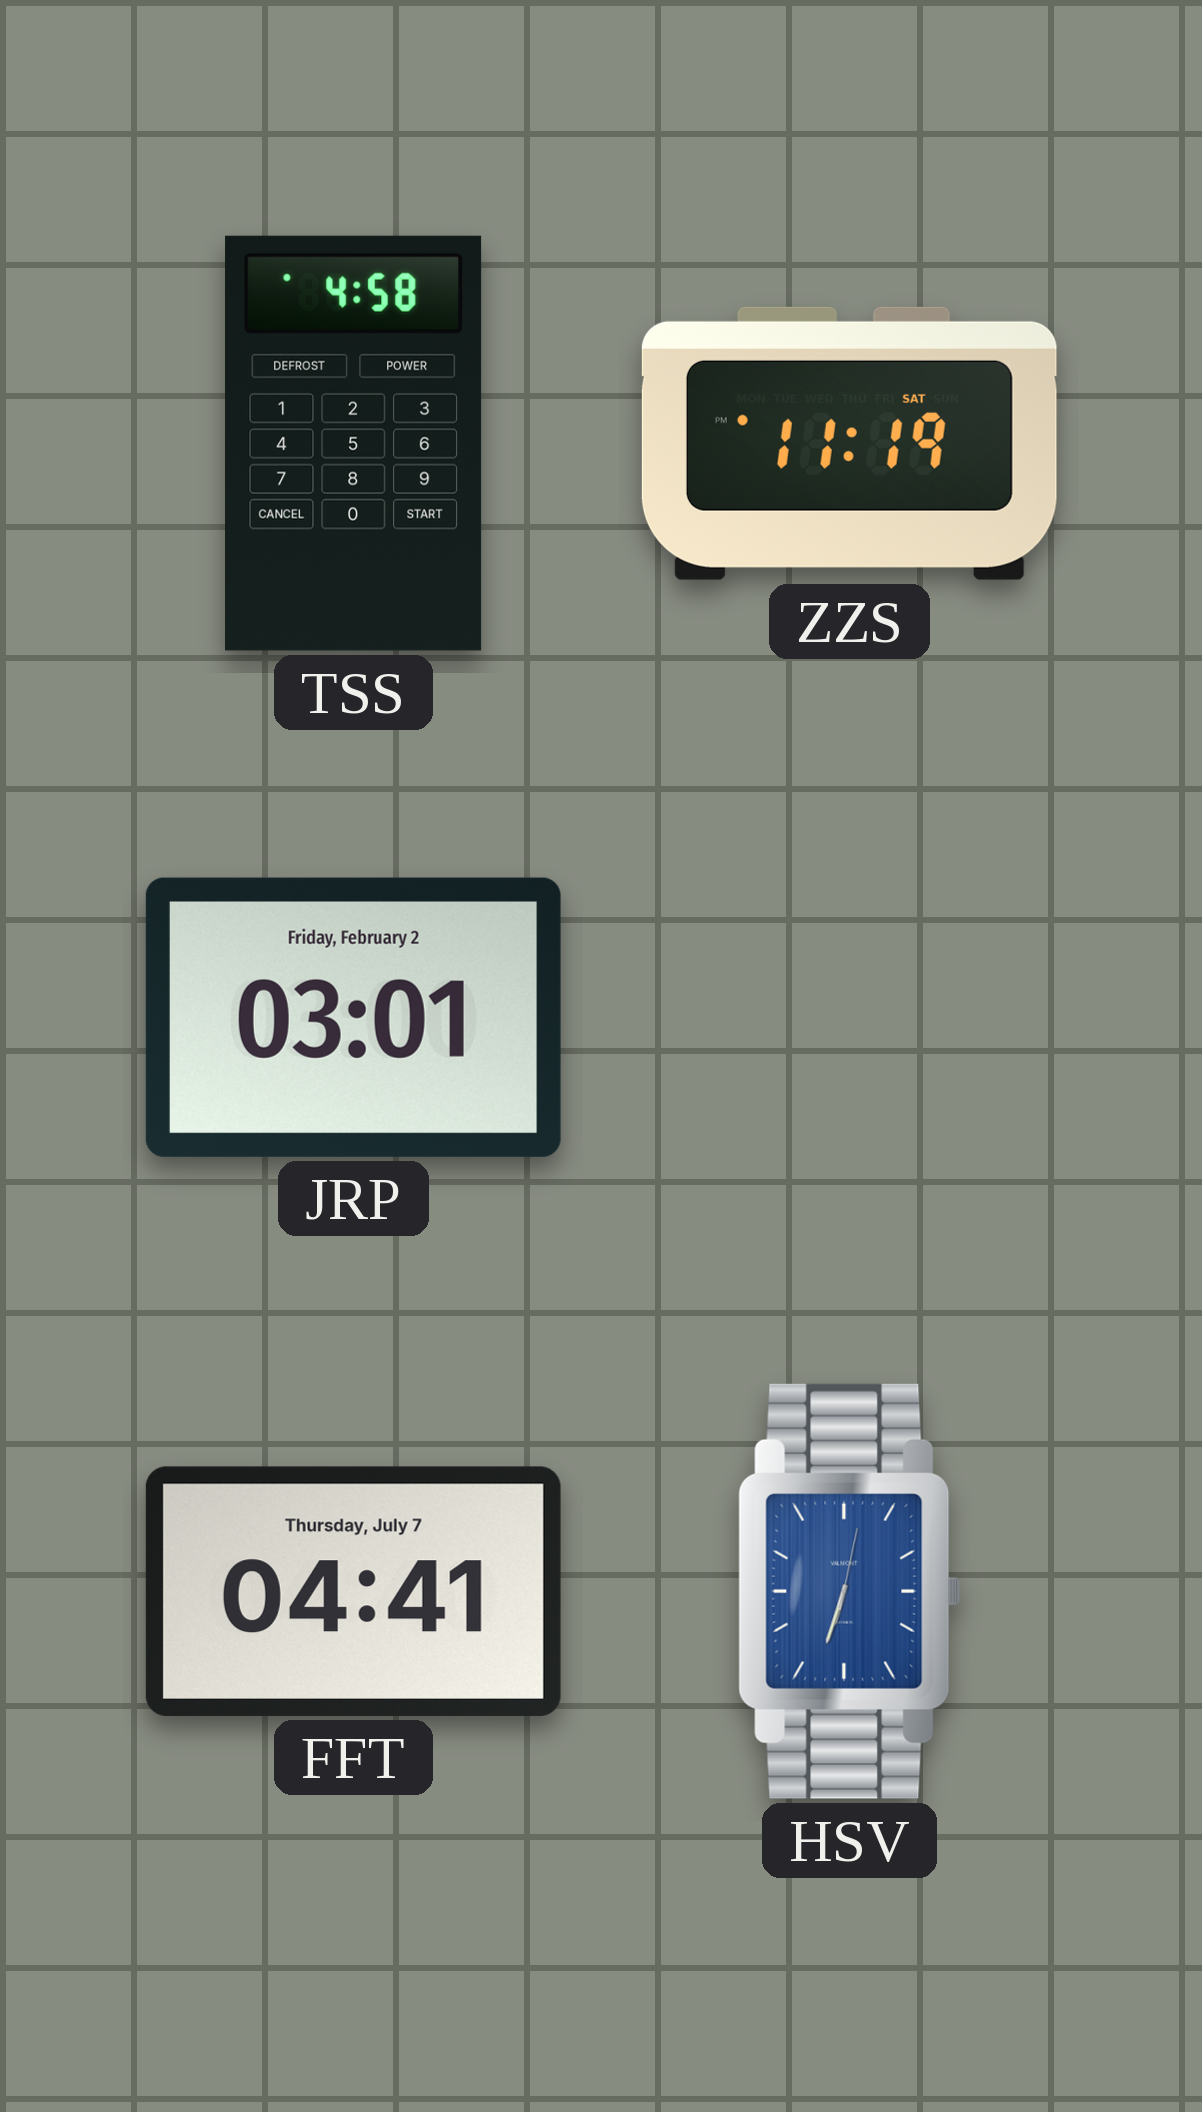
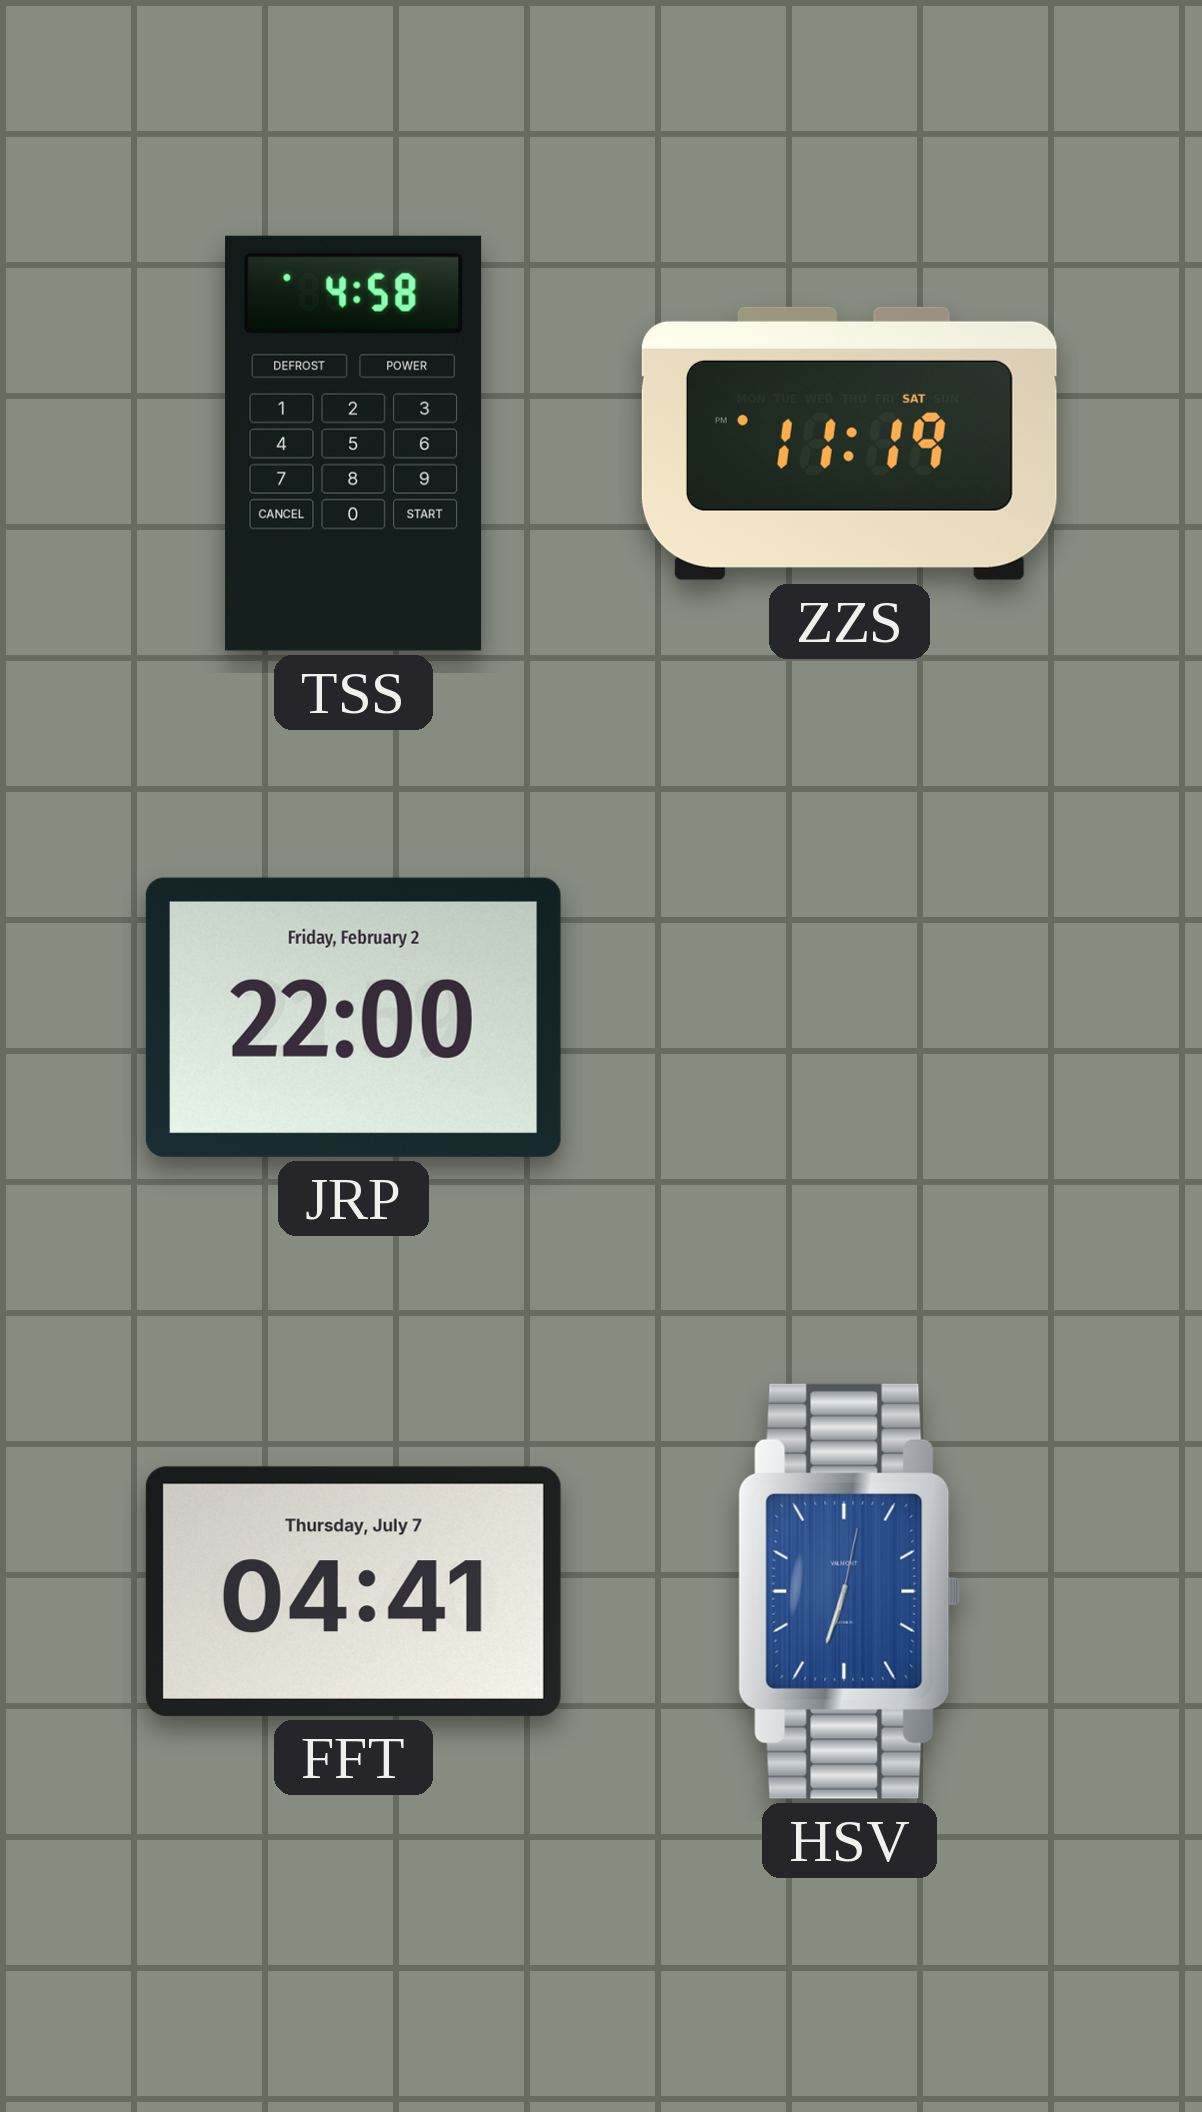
JRP: 03:01 -> 22:00 (353, 1017)
